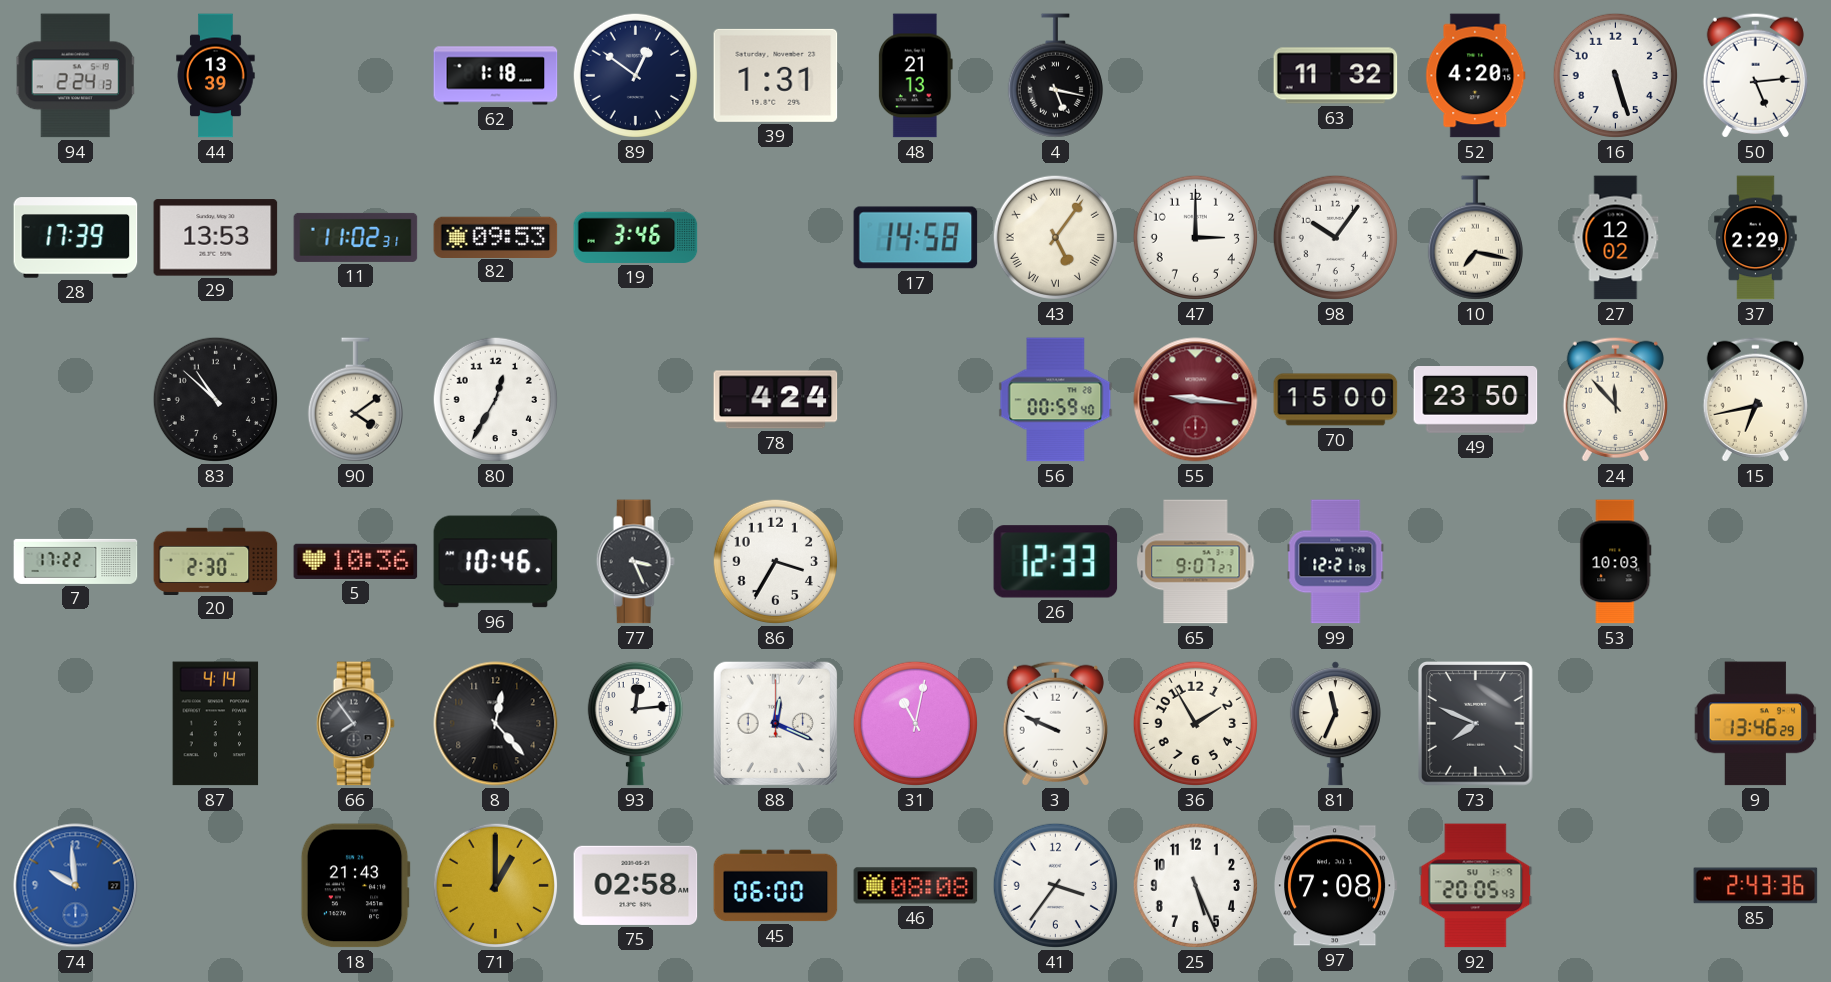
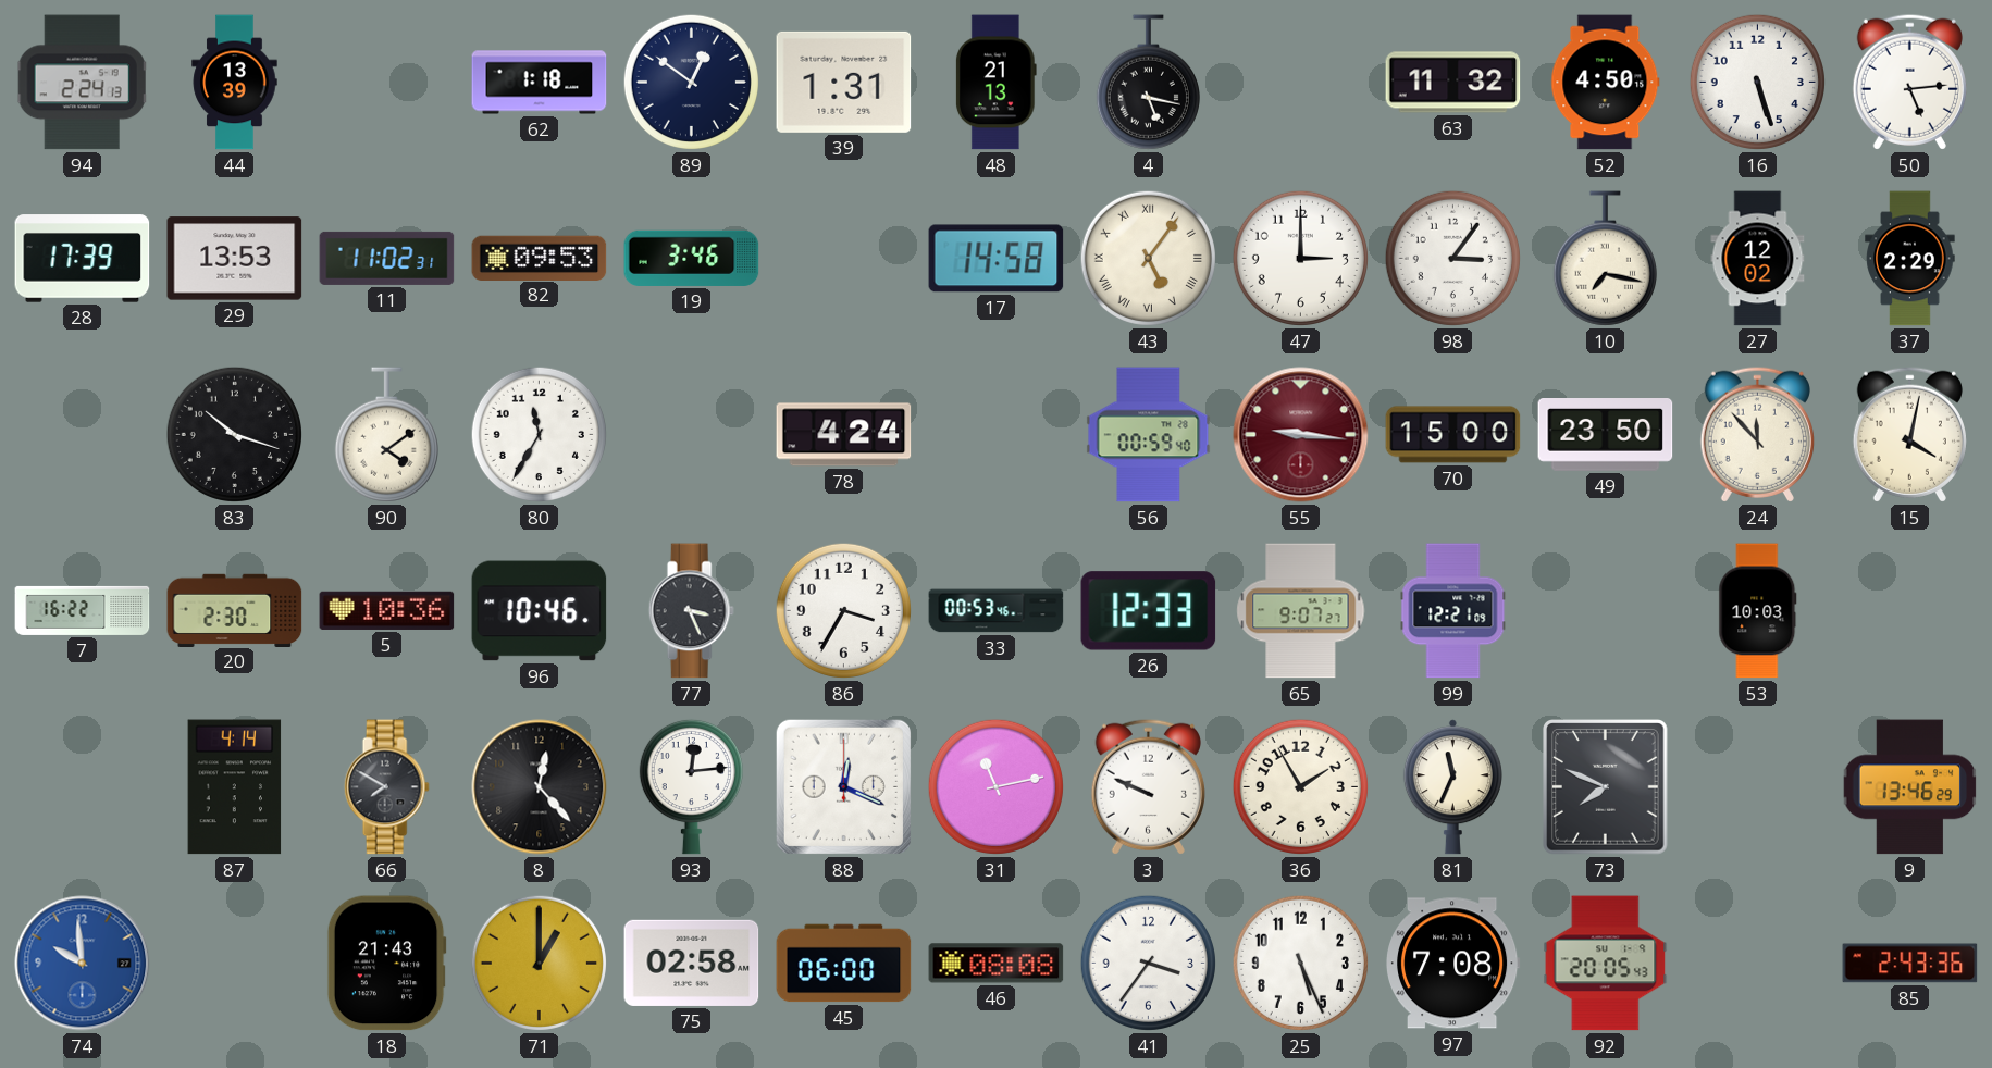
52: 4:20 -> 4:50 (1606, 83)
98: 10:06 -> 3:06 (1452, 258)
83: 10:52 -> 10:18 (234, 434)
80: 12:35 -> 11:35 (539, 434)
15: 6:43 -> 4:02 (1909, 434)
7: 17:22 -> 16:22 (83, 610)
33: none -> 00:53 (997, 611)
66: 7:54 -> 7:50 (386, 787)
31: 11:02 -> 11:13 (995, 786)
